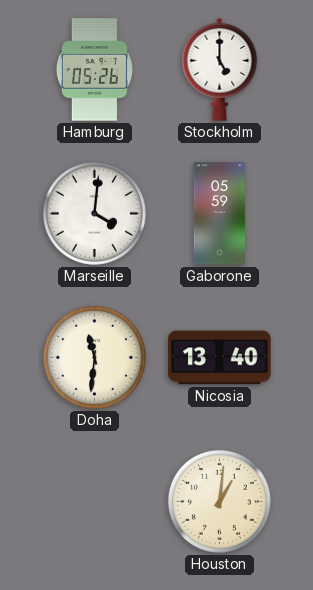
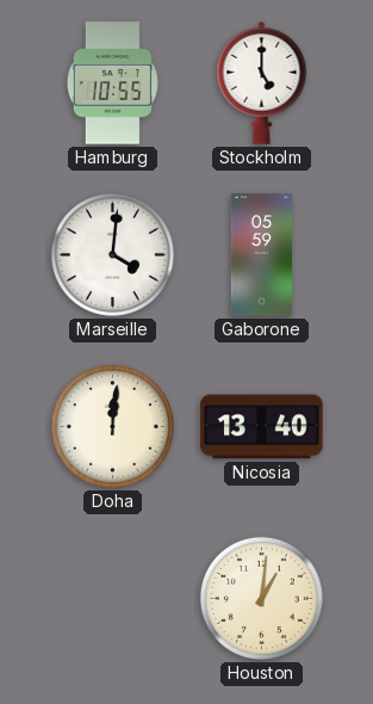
Hamburg: 05:26 -> 10:55 (112, 84)
Doha: 11:31 -> 12:01 (112, 426)
